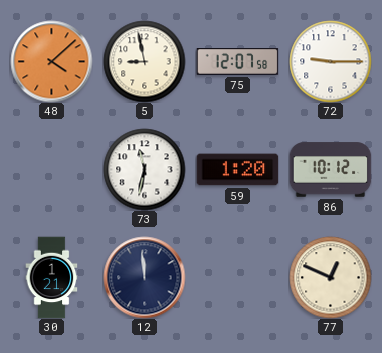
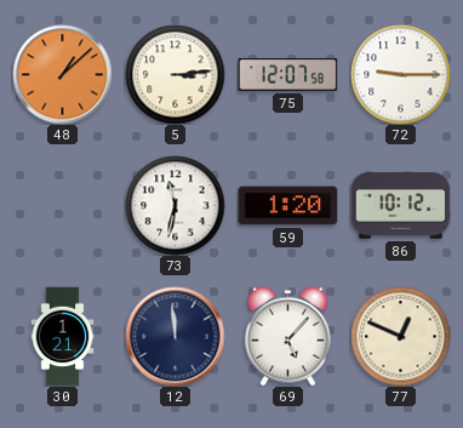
48: 4:08 -> 1:08 (62, 74)
5: 8:58 -> 3:14 (175, 74)
69: none -> 5:07 (288, 336)
